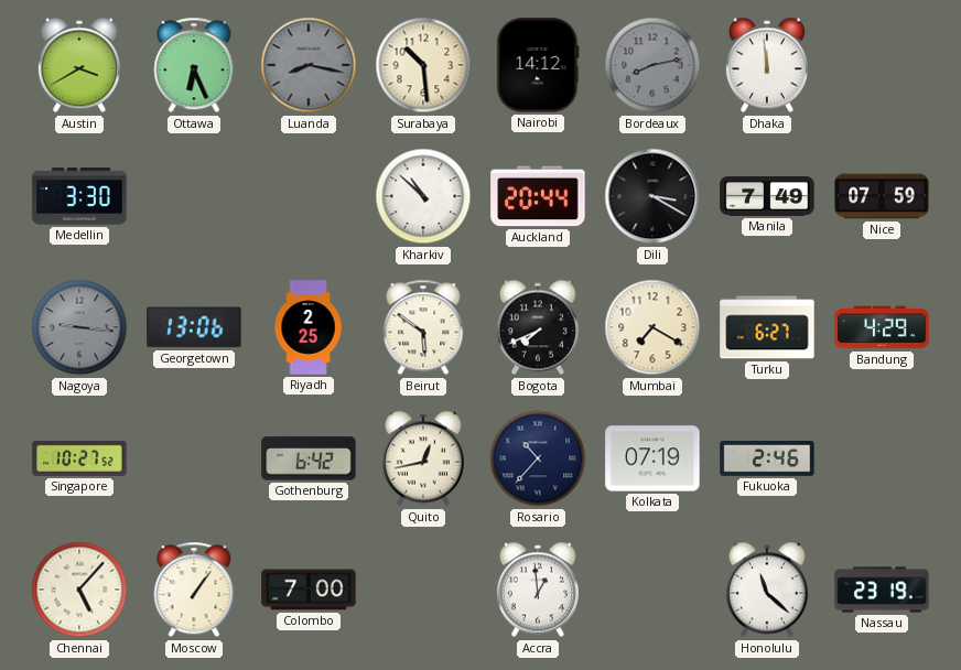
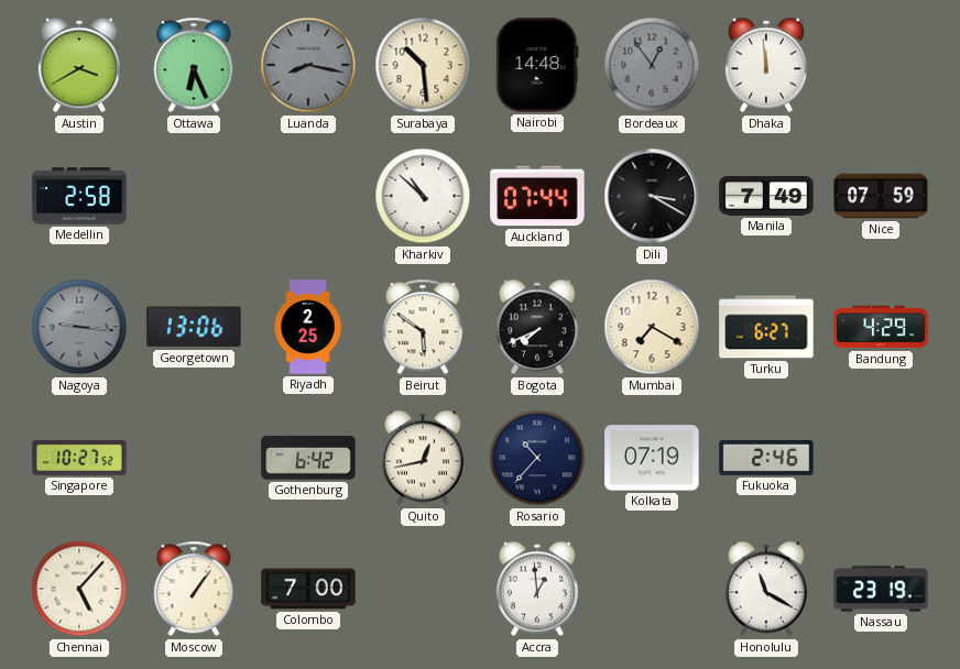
Nairobi: 14:12 -> 14:48 (537, 65)
Bordeaux: 8:13 -> 12:54 (652, 65)
Medellin: 3:30 -> 2:58 (79, 196)
Auckland: 20:44 -> 07:44 (537, 196)
Honolulu: 11:22 -> 11:20 (766, 589)
